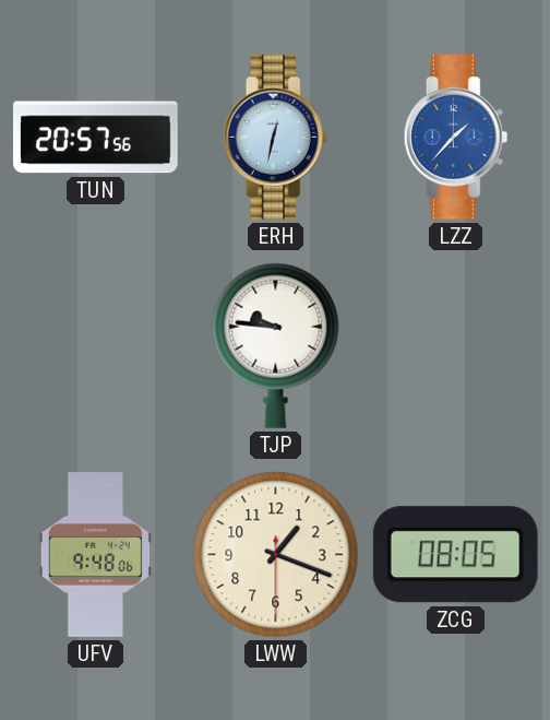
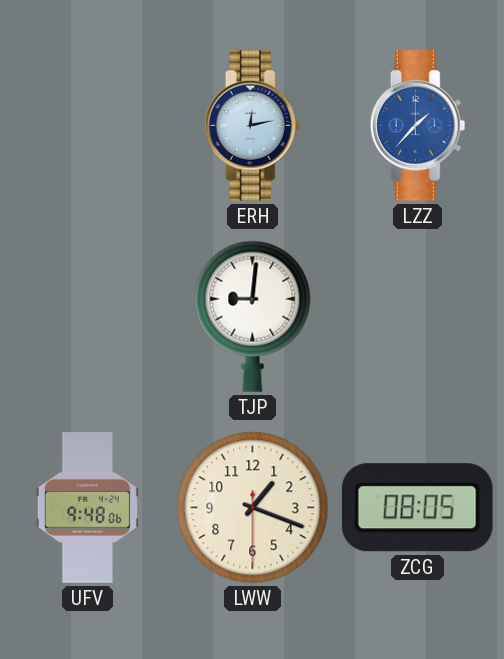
TUN: 20:57 -> none (96, 138)
ERH: 12:32 -> 12:13 (253, 126)
TJP: 9:46 -> 9:01 (253, 316)
